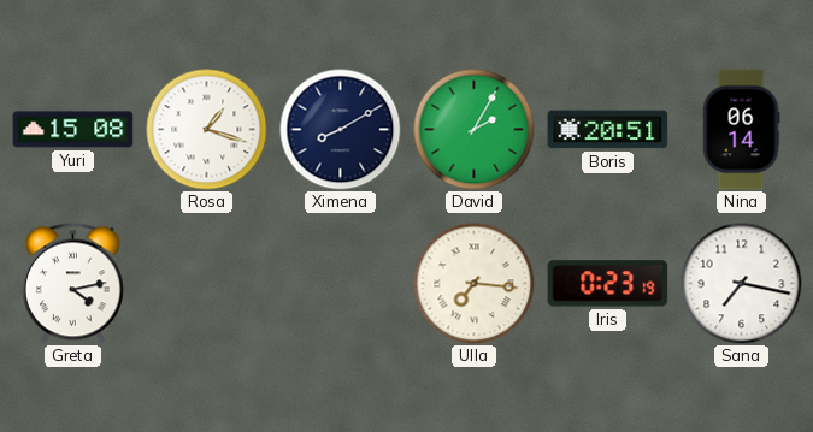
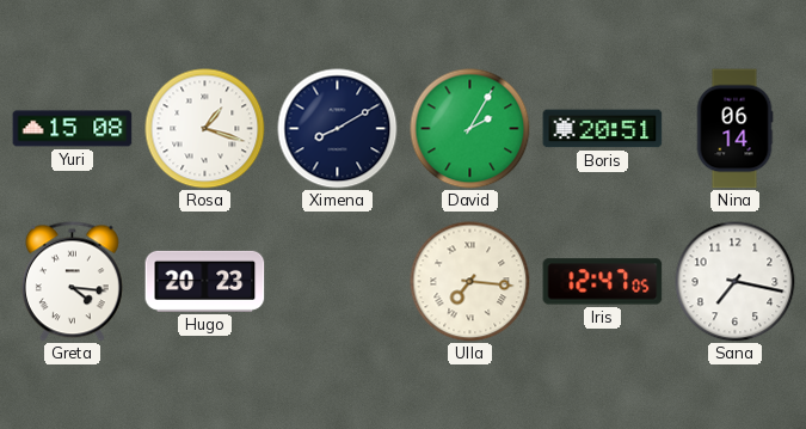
Greta: 4:13 -> 4:16 (72, 282)
Hugo: none -> 20:23 (205, 281)
Iris: 0:23 -> 12:47 (603, 282)
